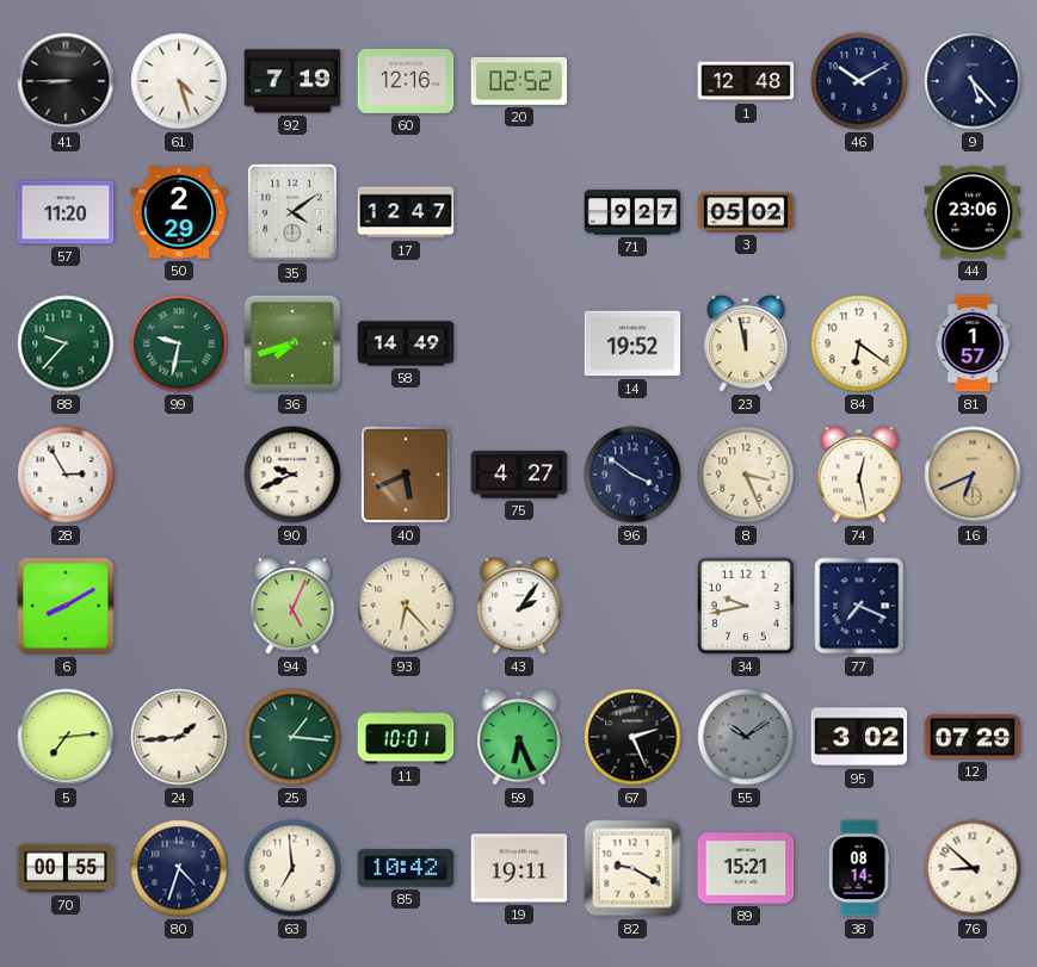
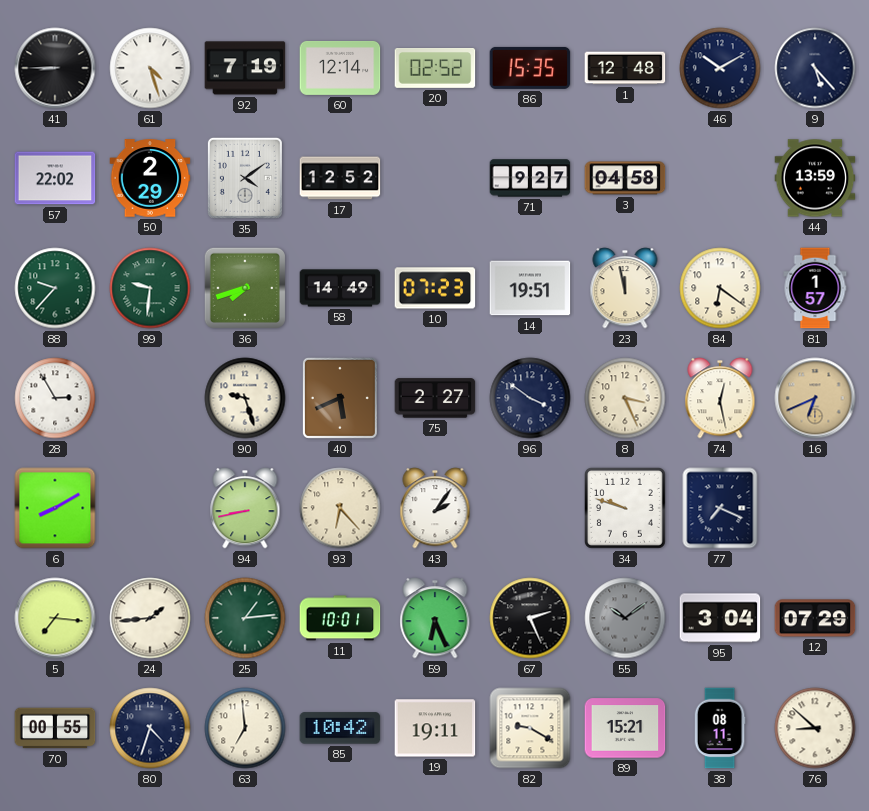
60: 12:16 -> 12:14 (340, 68)
86: none -> 15:35 (530, 68)
57: 11:20 -> 22:02 (55, 178)
17: 12:47 -> 12:52 (340, 178)
3: 05:02 -> 04:58 (625, 178)
44: 23:06 -> 13:59 (815, 178)
99: 9:32 -> 9:31 (150, 288)
10: none -> 07:23 (435, 288)
14: 19:52 -> 19:51 (530, 288)
90: 9:41 -> 9:27 (245, 398)
75: 4:27 -> 2:27 (435, 398)
94: 5:04 -> 8:43 (245, 508)
34: 9:43 -> 9:48 (625, 508)
5: 7:14 -> 7:16 (55, 618)
25: 1:16 -> 1:14 (245, 618)
95: 3:02 -> 3:04 (720, 618)
38: 08:14 -> 08:11 (720, 728)
